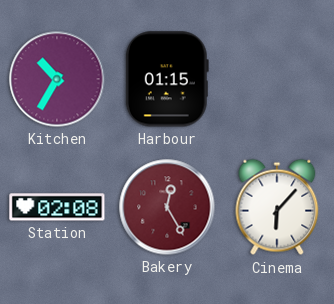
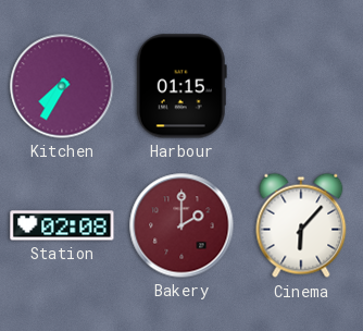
Kitchen: 10:35 -> 7:35 (62, 86)
Bakery: 12:25 -> 2:00 (181, 225)
